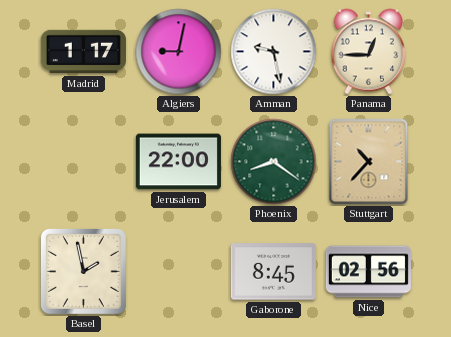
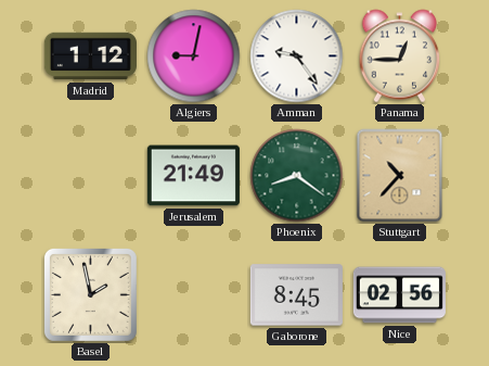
Madrid: 1:17 -> 1:12 (90, 56)
Amman: 9:28 -> 9:24 (297, 56)
Jerusalem: 22:00 -> 21:49 (193, 176)
